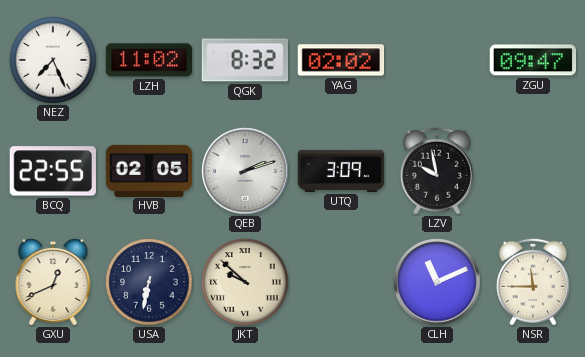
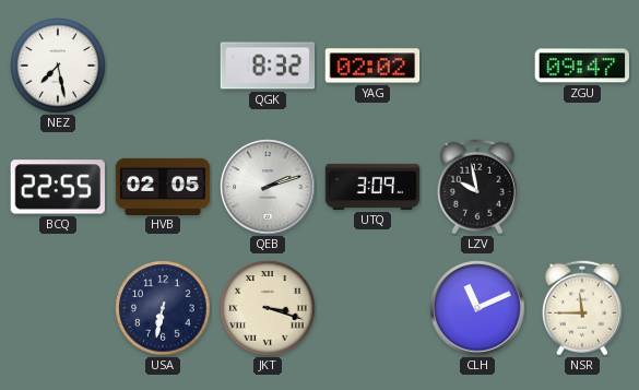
NEZ: 7:26 -> 7:28 (58, 66)
LZH: 11:02 -> none (149, 60)
GXU: 12:41 -> none (53, 282)
JKT: 9:52 -> 3:18 (268, 308)
